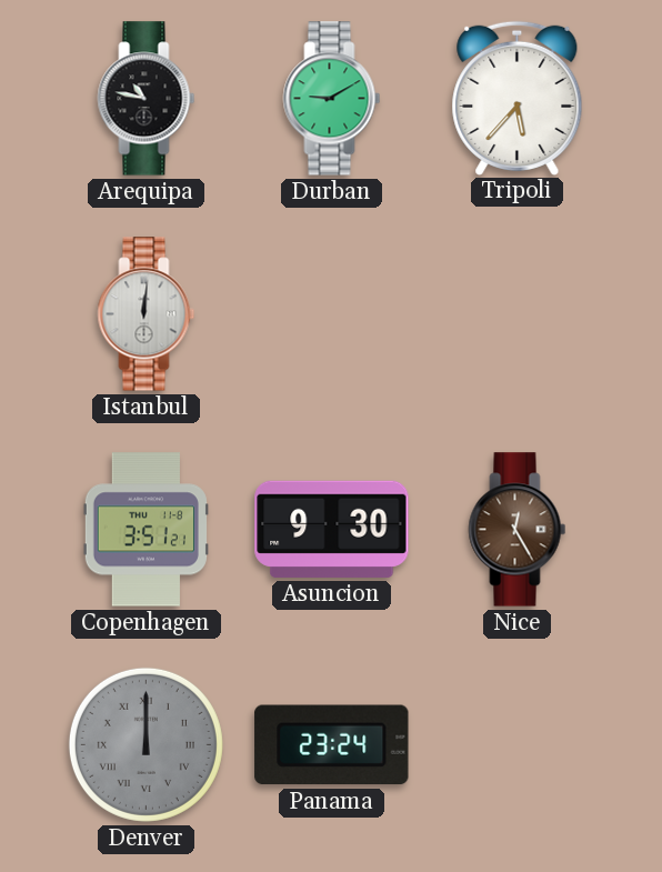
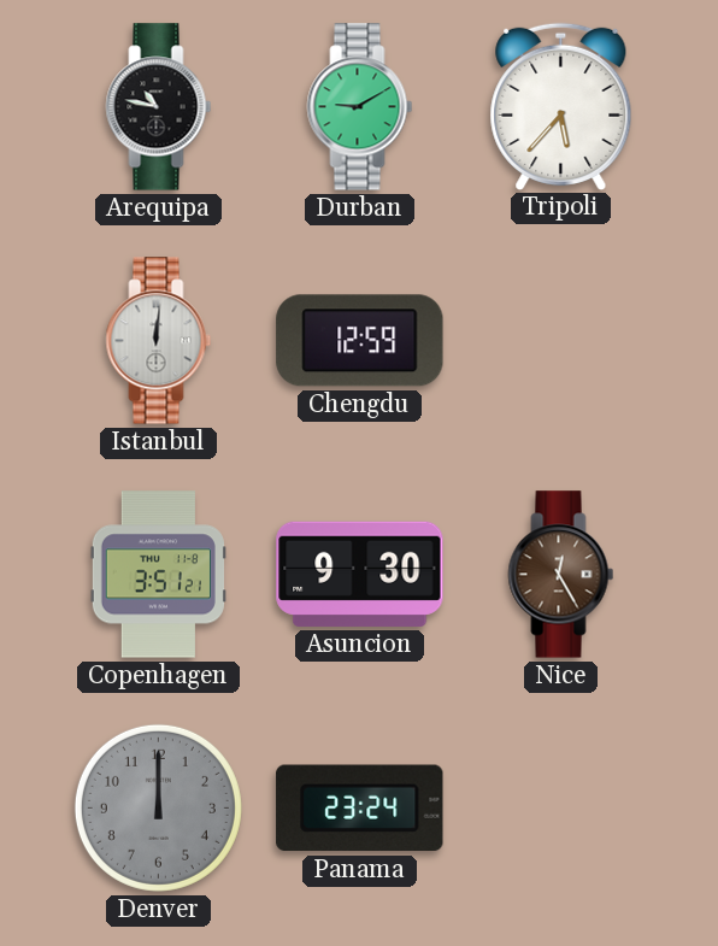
Chengdu: none -> 12:59 (360, 341)
Denver numerals: Roman -> Arabic (158, 807)
